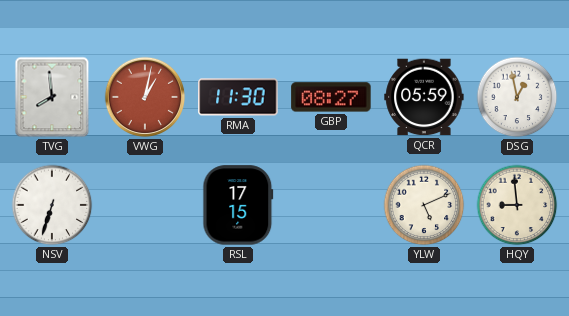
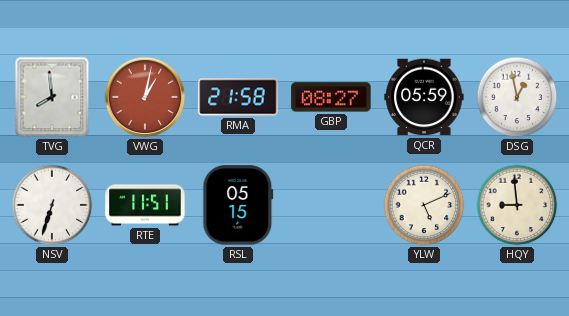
RMA: 11:30 -> 21:58 (238, 97)
RTE: none -> 11:51 (145, 205)
RSL: 17:15 -> 05:15 (238, 205)
